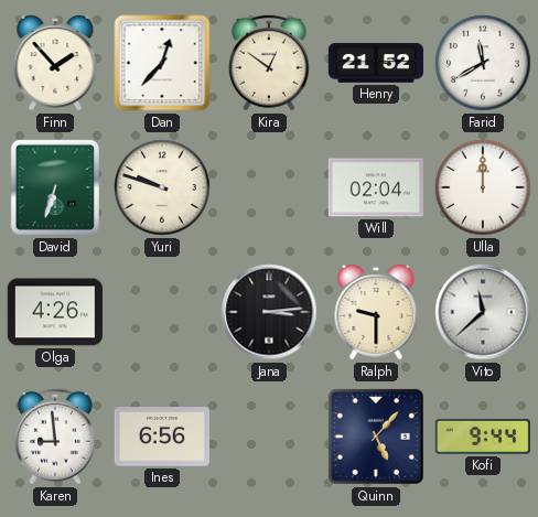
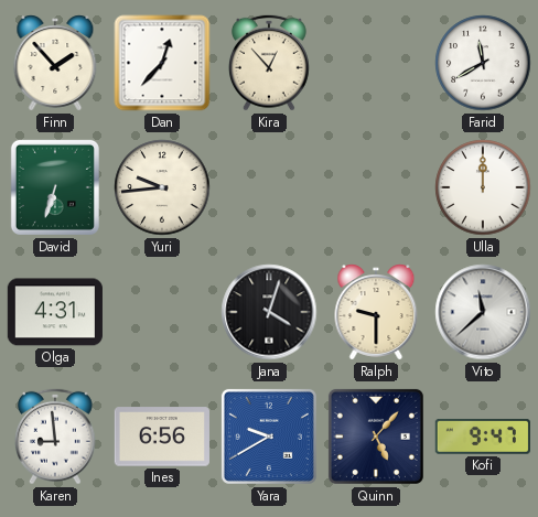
Kira: 12:51 -> 12:53 (269, 63)
Henry: 21:52 -> none (375, 63)
Yuri: 9:48 -> 9:44 (162, 187)
Will: 02:04 -> none (376, 187)
Olga: 4:26 -> 4:31 (55, 312)
Jana: 3:14 -> 4:03 (269, 312)
Yara: none -> 9:40 (269, 437)
Kofi: 9:44 -> 9:47 (483, 437)
